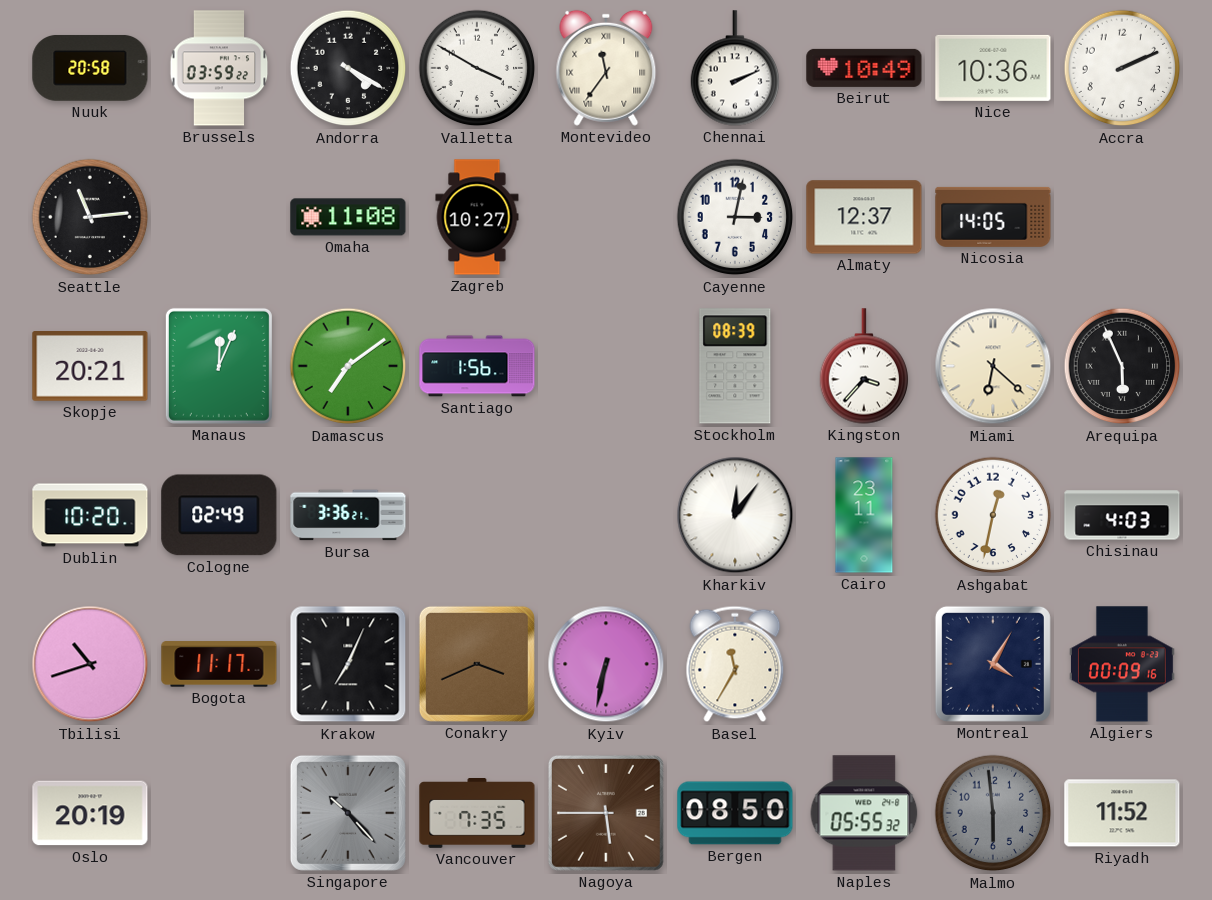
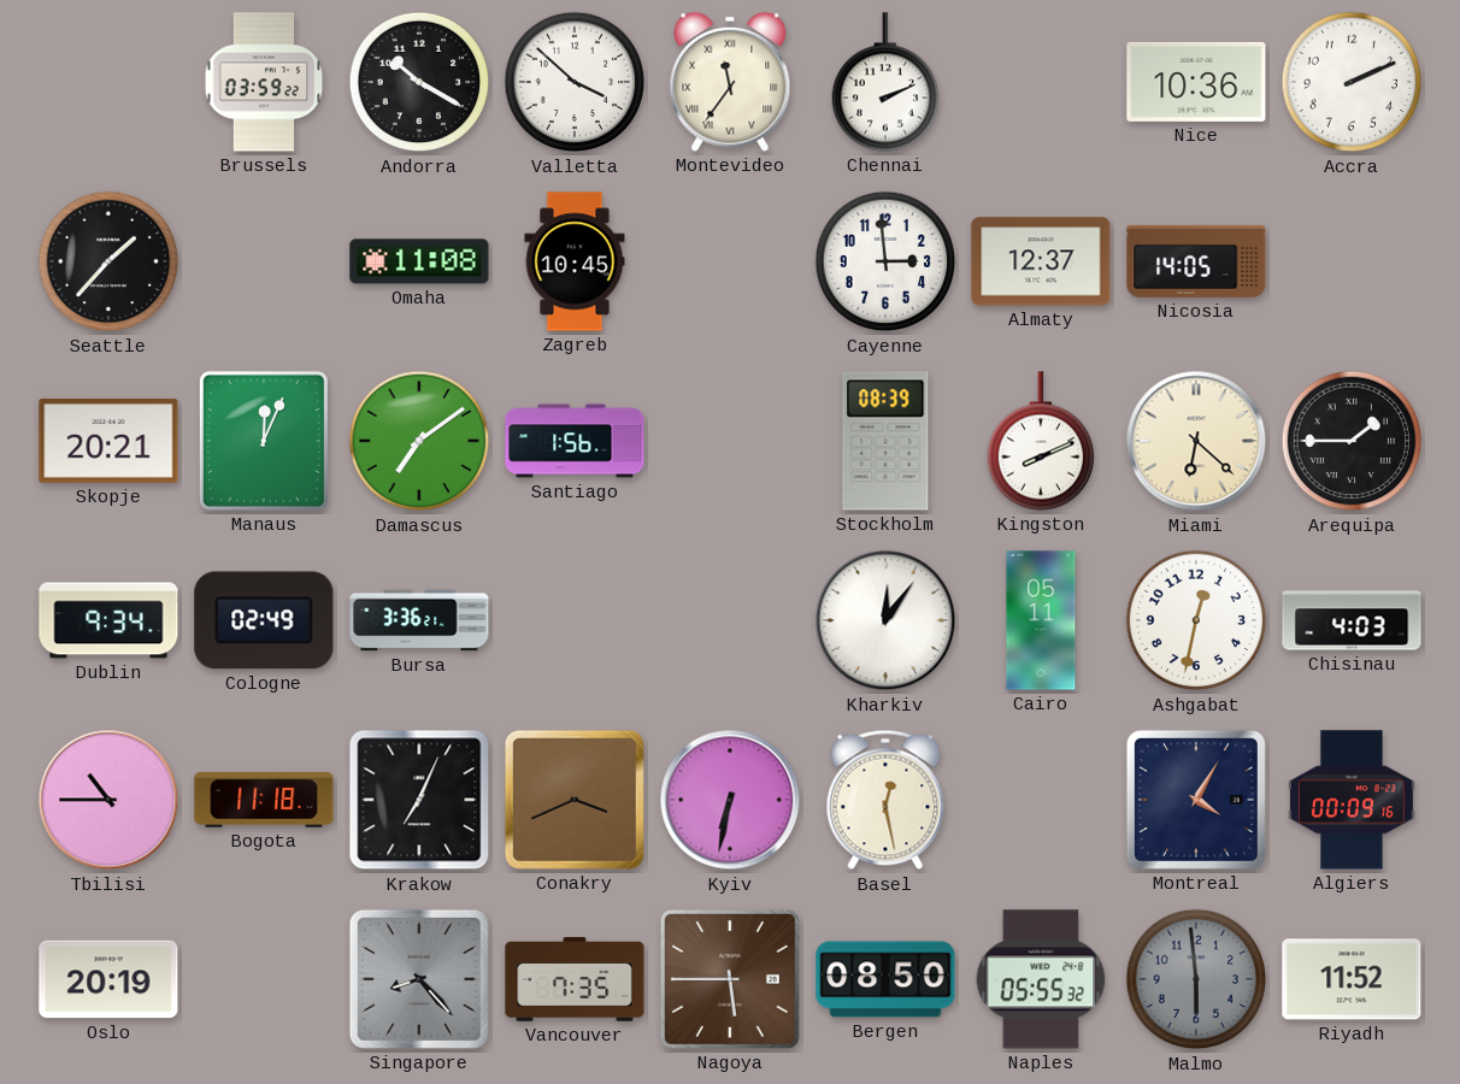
Nuuk: 20:58 -> none (90, 68)
Andorra: 4:20 -> 10:20 (419, 82)
Valletta: 3:50 -> 3:52 (575, 82)
Beirut: 10:49 -> none (864, 68)
Seattle: 11:14 -> 1:37 (108, 261)
Zagreb: 10:27 -> 10:45 (575, 261)
Cayenne: 3:02 -> 2:59 (885, 261)
Kingston: 3:37 -> 8:11 (1041, 441)
Arequipa: 5:56 -> 1:45 (1352, 441)
Dublin: 10:20 -> 9:34 (108, 620)
Cairo: 23:11 -> 05:11 (1041, 620)
Tbilisi: 10:42 -> 10:45 (108, 800)
Bogota: 11:17 -> 11:18 (264, 800)
Basel: 11:35 -> 12:28 (885, 800)
Singapore: 10:23 -> 8:23 (419, 979)
